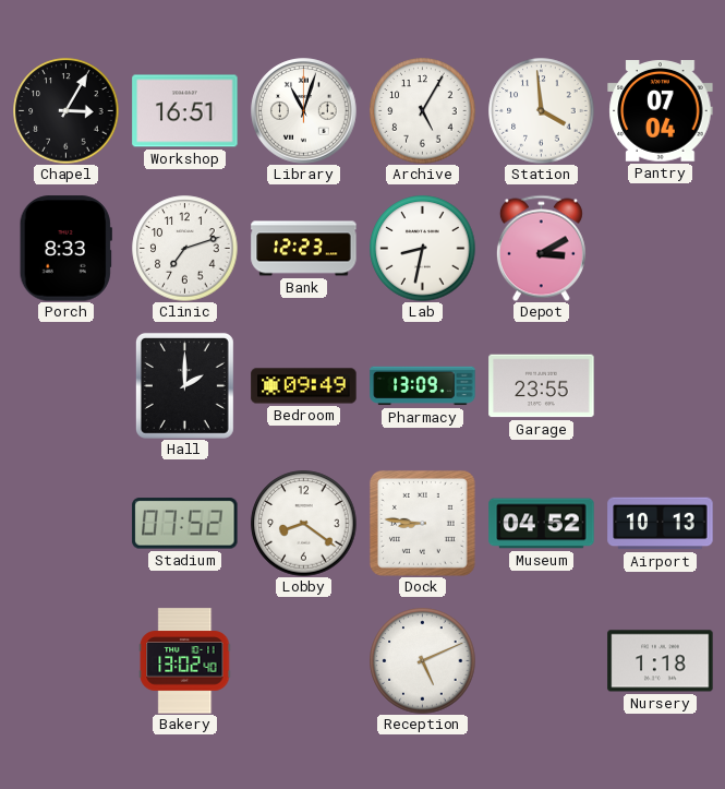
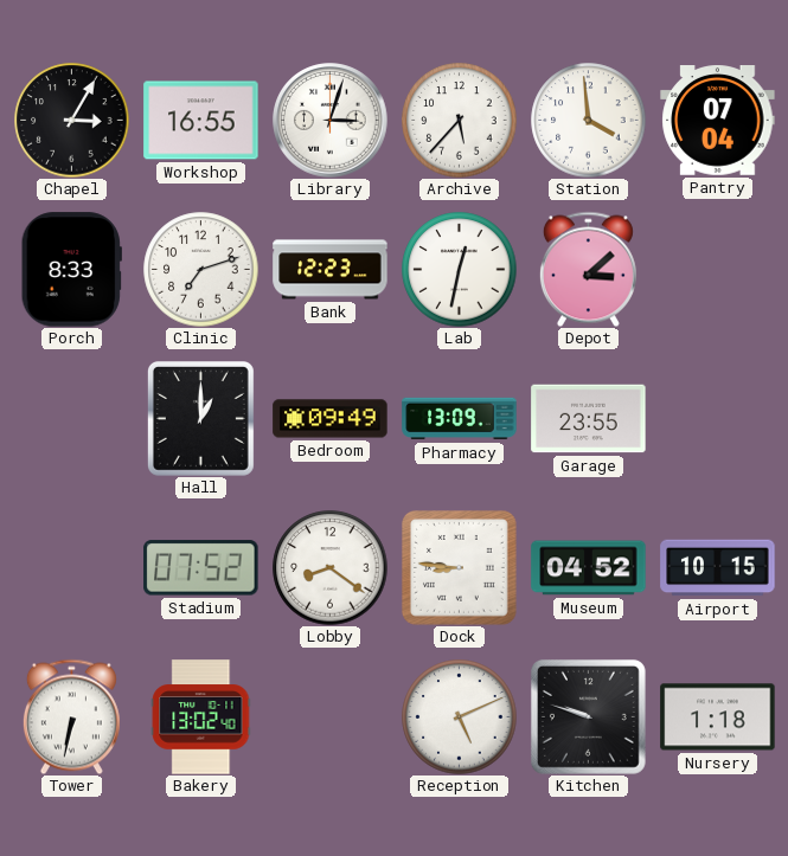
Workshop: 16:51 -> 16:55 (201, 121)
Library: 11:03 -> 3:03 (331, 121)
Archive: 5:05 -> 5:37 (460, 121)
Lab: 8:32 -> 12:32 (460, 270)
Depot: 3:10 -> 3:08 (588, 269)
Hall: 2:00 -> 1:00 (200, 418)
Airport: 10:13 -> 10:15 (718, 568)
Tower: none -> 6:32 (71, 716)
Kitchen: none -> 9:48 (588, 716)
